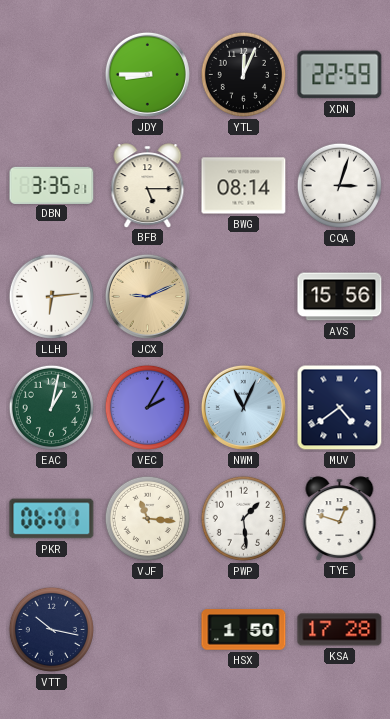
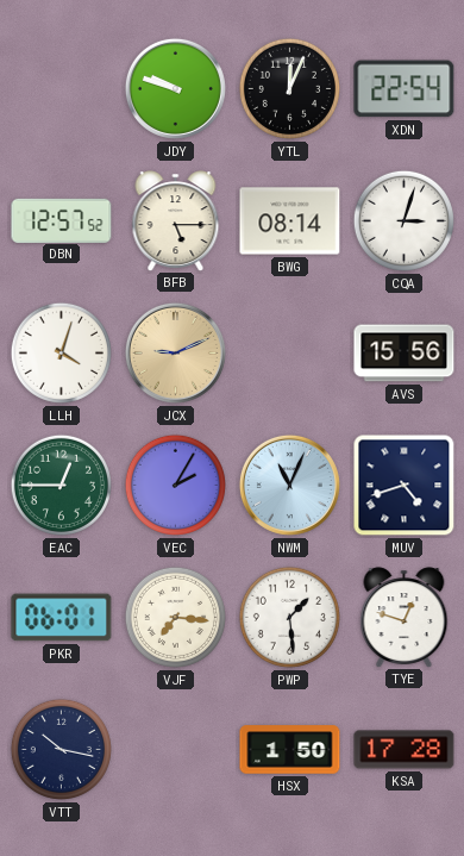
JDY: 8:45 -> 9:48 (175, 88)
XDN: 22:59 -> 22:54 (405, 89)
DBN: 3:35 -> 12:57 (62, 220)
LLH: 6:14 -> 4:03 (61, 352)
EAC: 1:02 -> 12:45 (61, 485)
MUV: 4:39 -> 4:42 (405, 486)
VJF: 11:16 -> 7:16 (175, 617)
